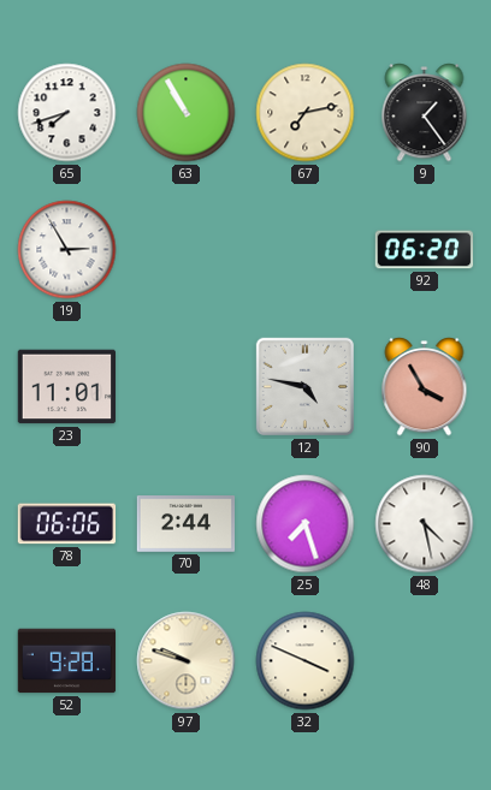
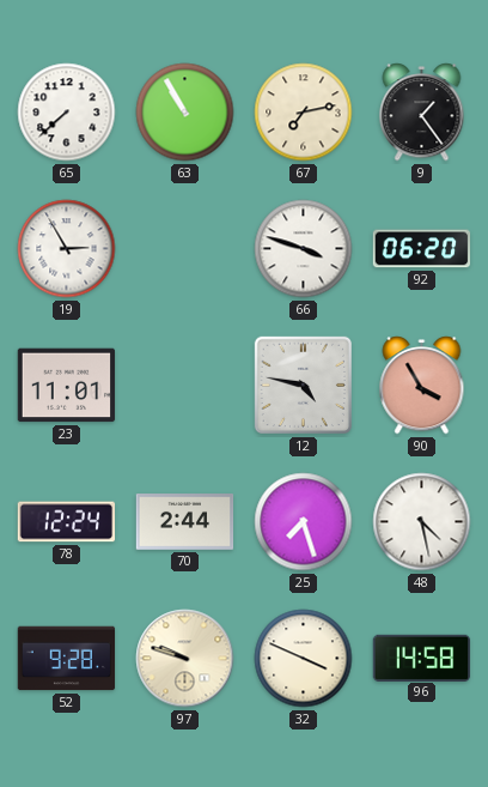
65: 7:42 -> 7:38 (67, 113)
66: none -> 3:48 (304, 249)
78: 06:06 -> 12:24 (67, 522)
96: none -> 14:58 (422, 658)
